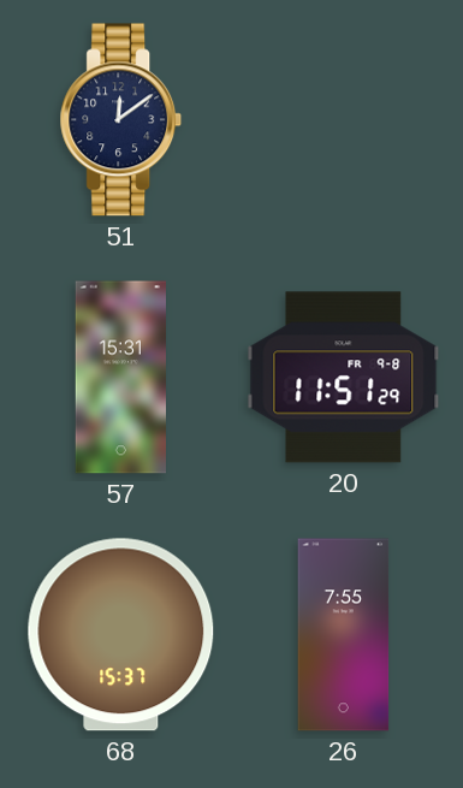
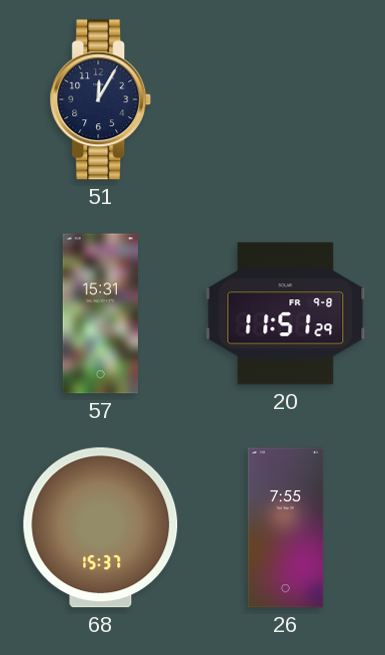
51: 12:09 -> 12:05 (101, 100)
